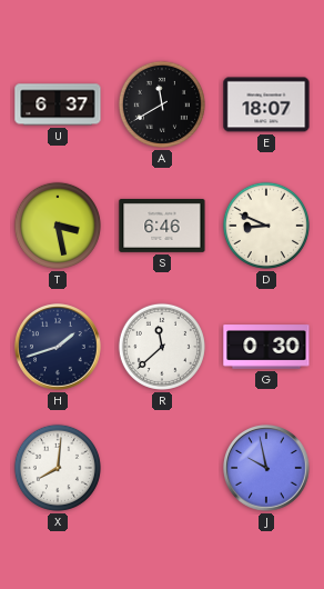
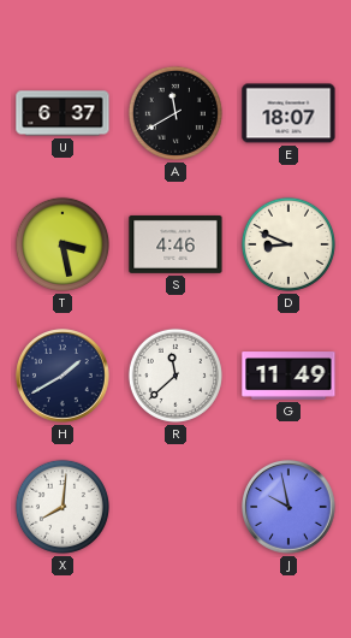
S: 6:46 -> 4:46 (175, 244)
H: 1:42 -> 1:40 (64, 377)
G: 0:30 -> 11:49 (288, 376)
